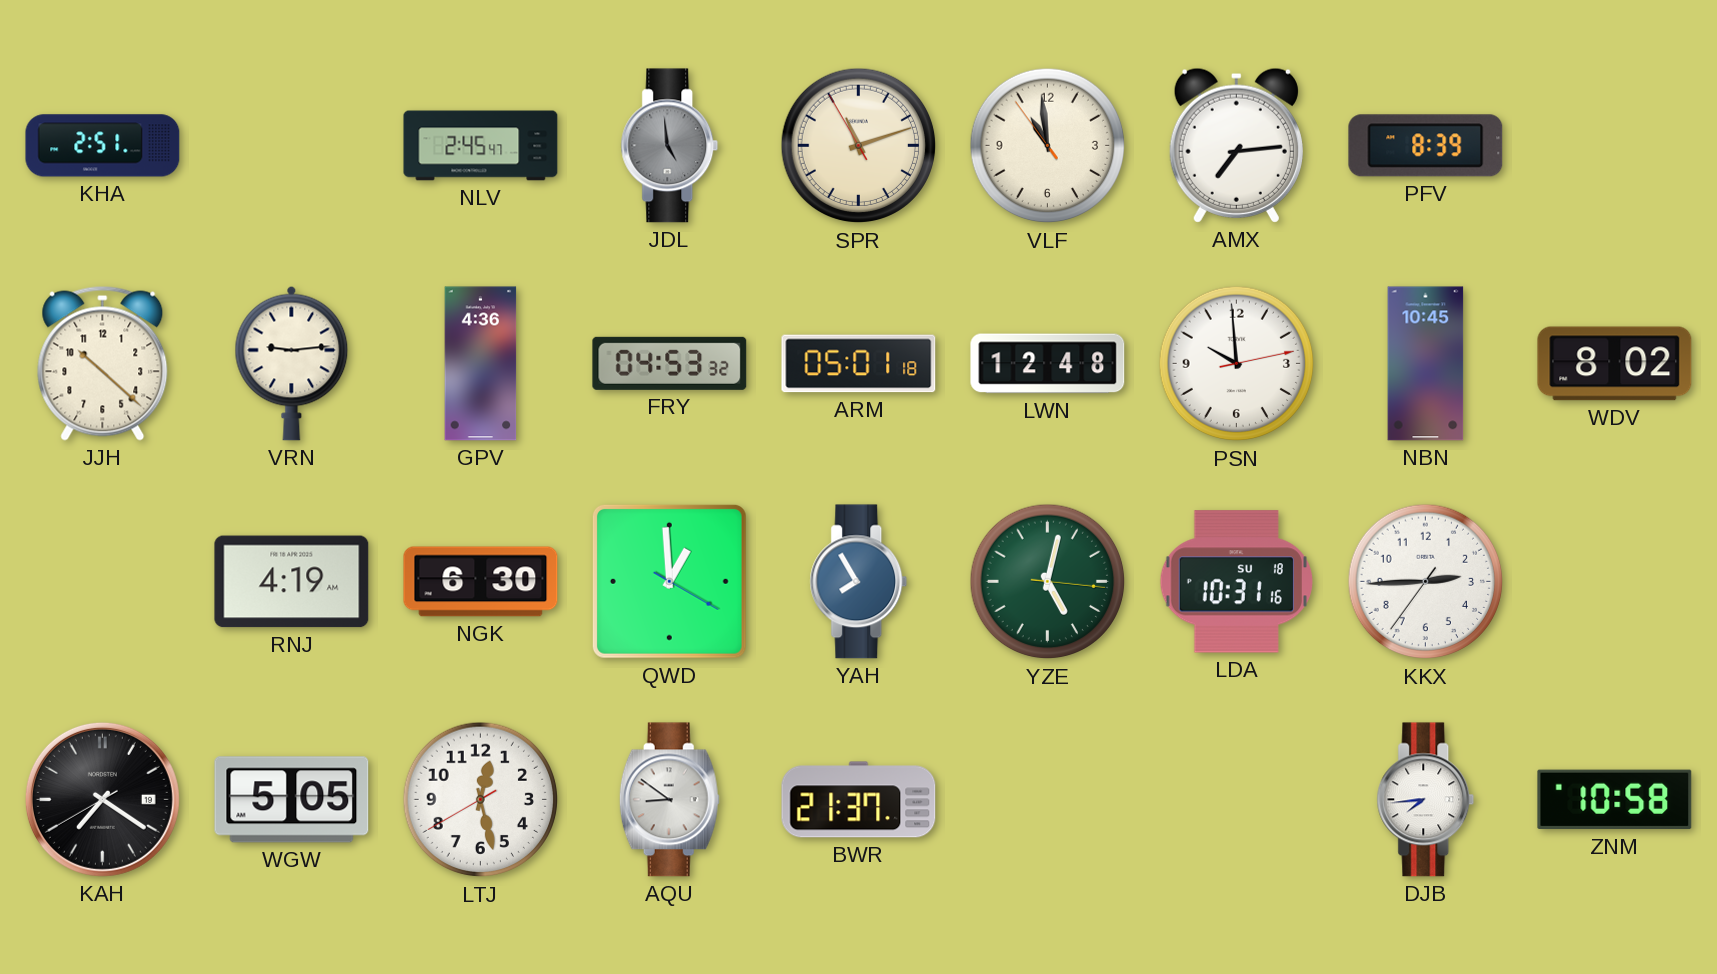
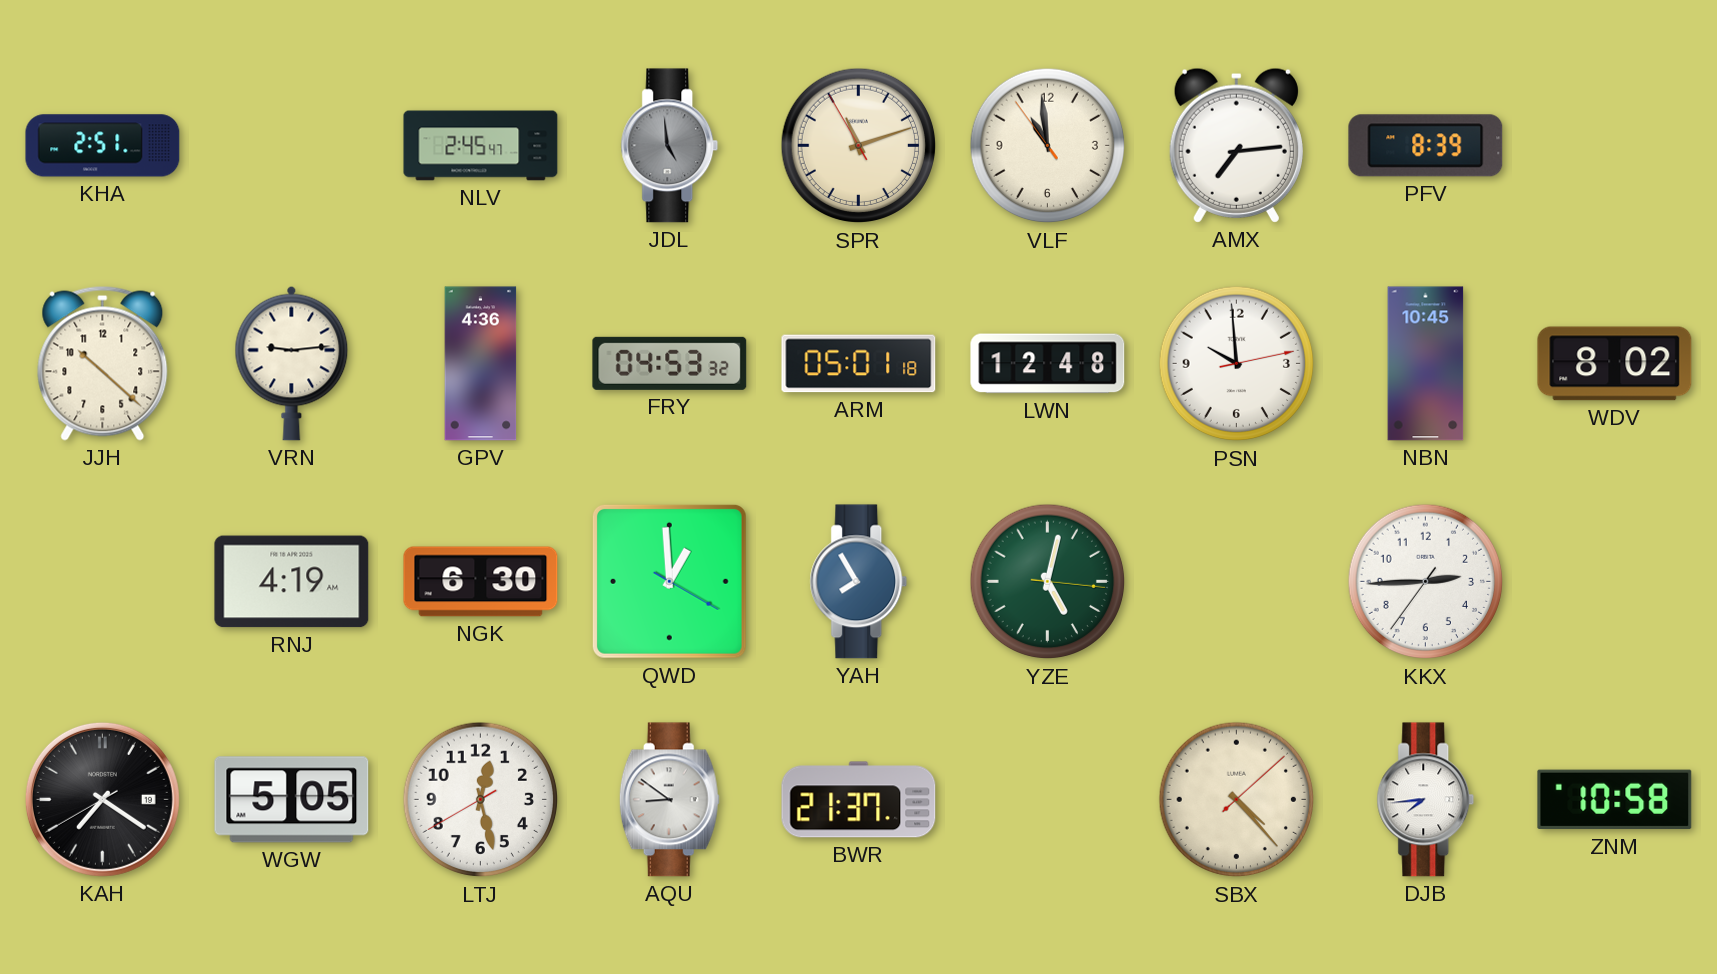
LDA: 10:31 -> none (1236, 582)
SBX: none -> 4:23 (1237, 800)
